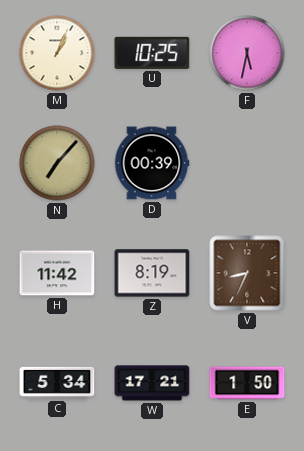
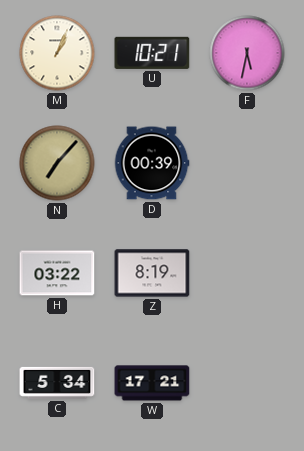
U: 10:25 -> 10:21 (152, 53)
H: 11:42 -> 03:22 (57, 273)
V: 8:34 -> none (247, 273)
E: 1:50 -> none (247, 383)
